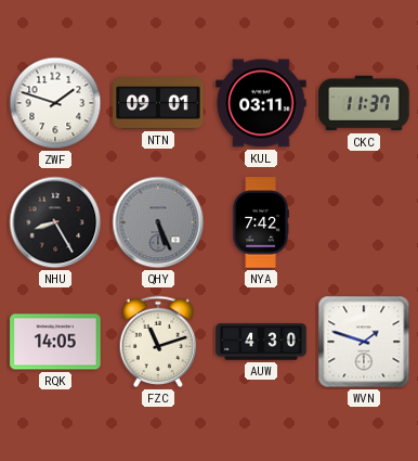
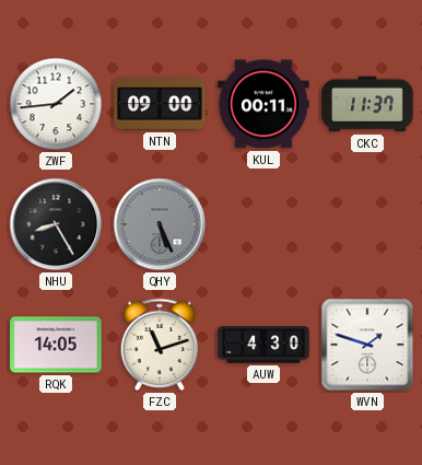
ZWF: 1:48 -> 1:44 (56, 104)
NTN: 09:01 -> 09:00 (160, 104)
KUL: 03:11 -> 00:11 (263, 104)
NYA: 7:42 -> none (261, 222)
